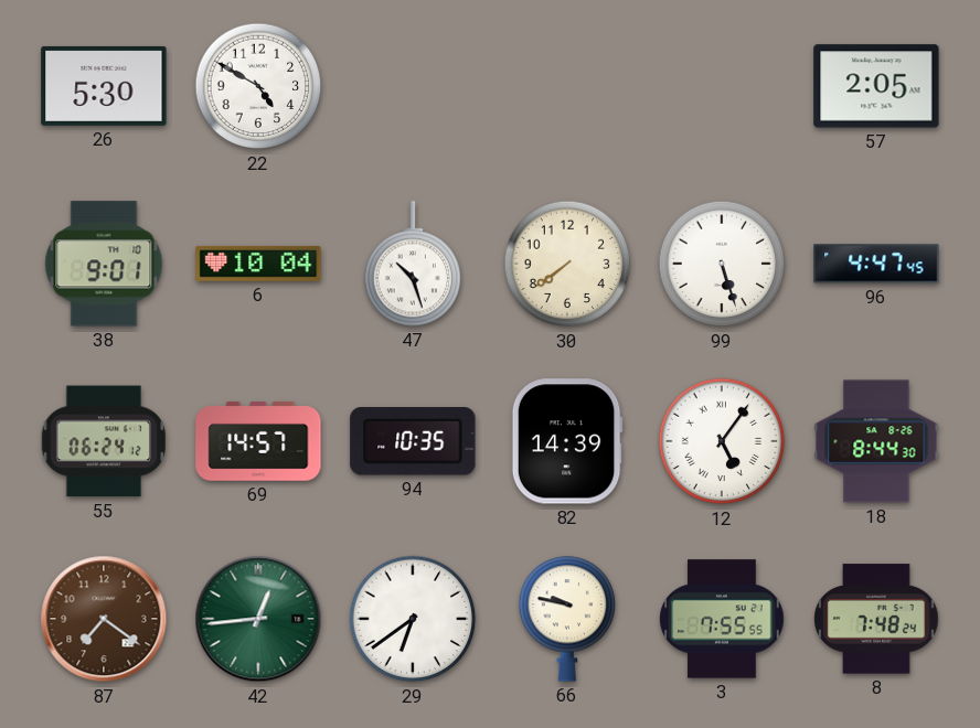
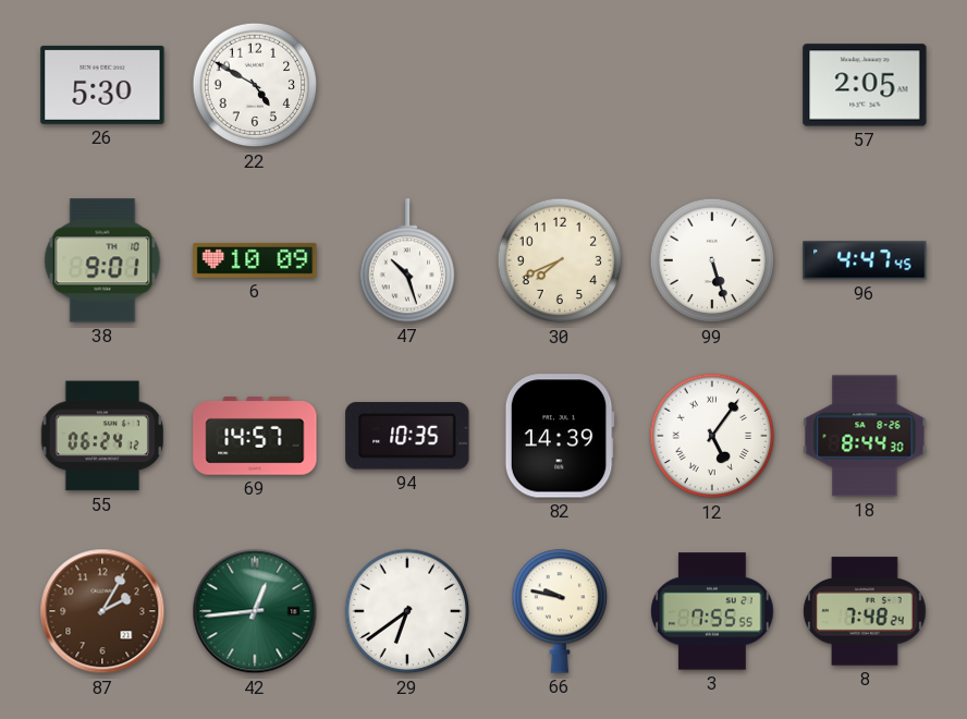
6: 10:04 -> 10:09 (255, 260)
30: 7:39 -> 7:41 (560, 260)
87: 7:21 -> 2:05 (102, 611)
